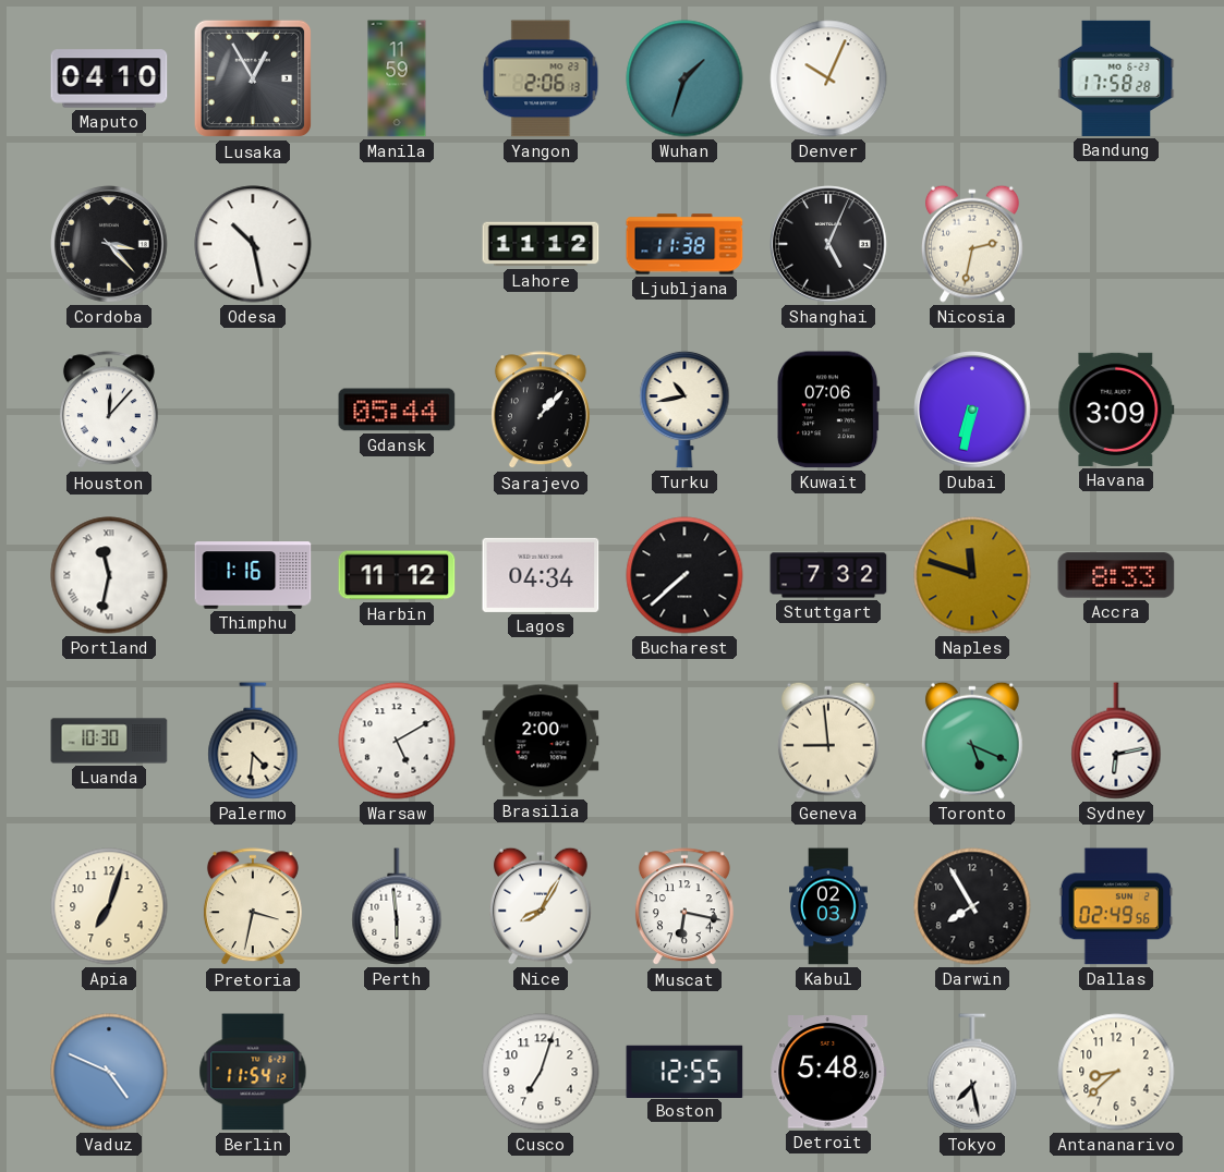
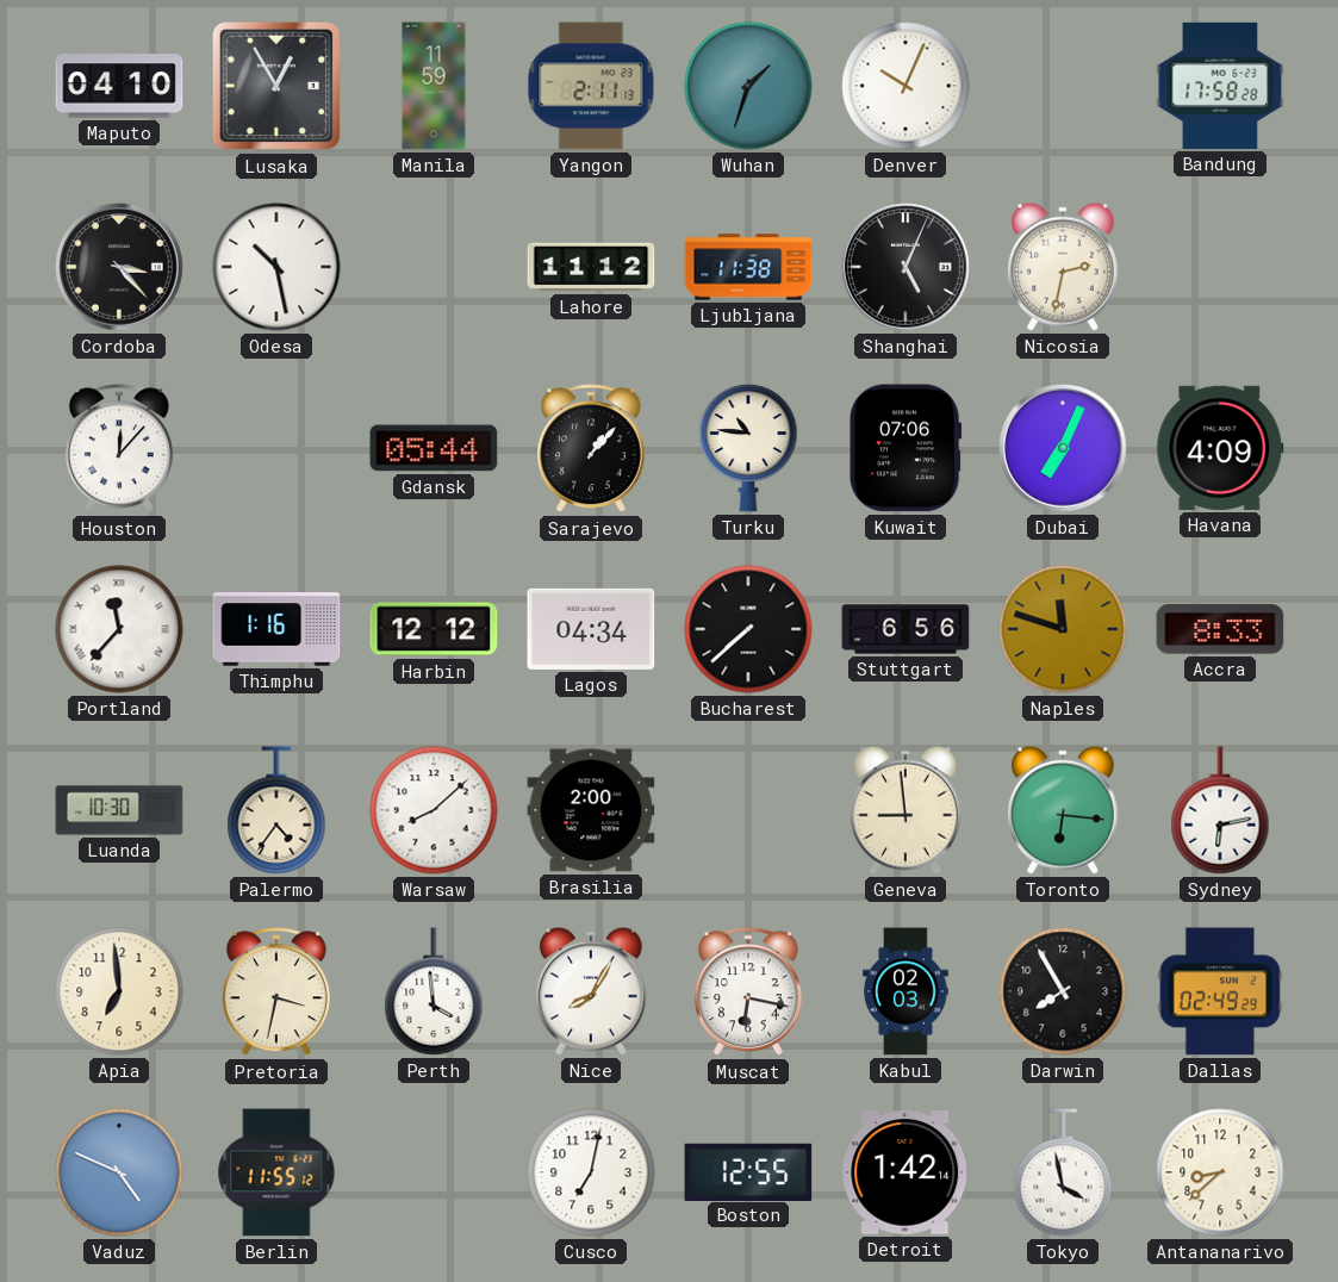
Yangon: 2:06 -> 2:11 (591, 86)
Turku: 10:43 -> 10:46 (748, 448)
Dubai: 6:32 -> 7:04 (1063, 448)
Havana: 3:09 -> 4:09 (1220, 448)
Portland: 11:32 -> 11:37 (119, 629)
Harbin: 11:12 -> 12:12 (434, 629)
Stuttgart: 7:32 -> 6:56 (906, 629)
Palermo: 4:31 -> 4:36 (276, 810)
Warsaw: 5:10 -> 8:08 (434, 810)
Toronto: 5:19 -> 6:16 (1064, 810)
Apia: 7:03 -> 6:59 (119, 991)
Perth: 5:59 -> 3:59 (434, 991)
Dallas: 02:49:56 -> 02:49:29 (1220, 991)
Berlin: 11:54 -> 11:55 (276, 1172)
Cusco: 7:03 -> 7:02 (591, 1172)
Detroit: 5:48 -> 1:42 (906, 1172)
Tokyo: 7:28 -> 3:58 (1063, 1172)
